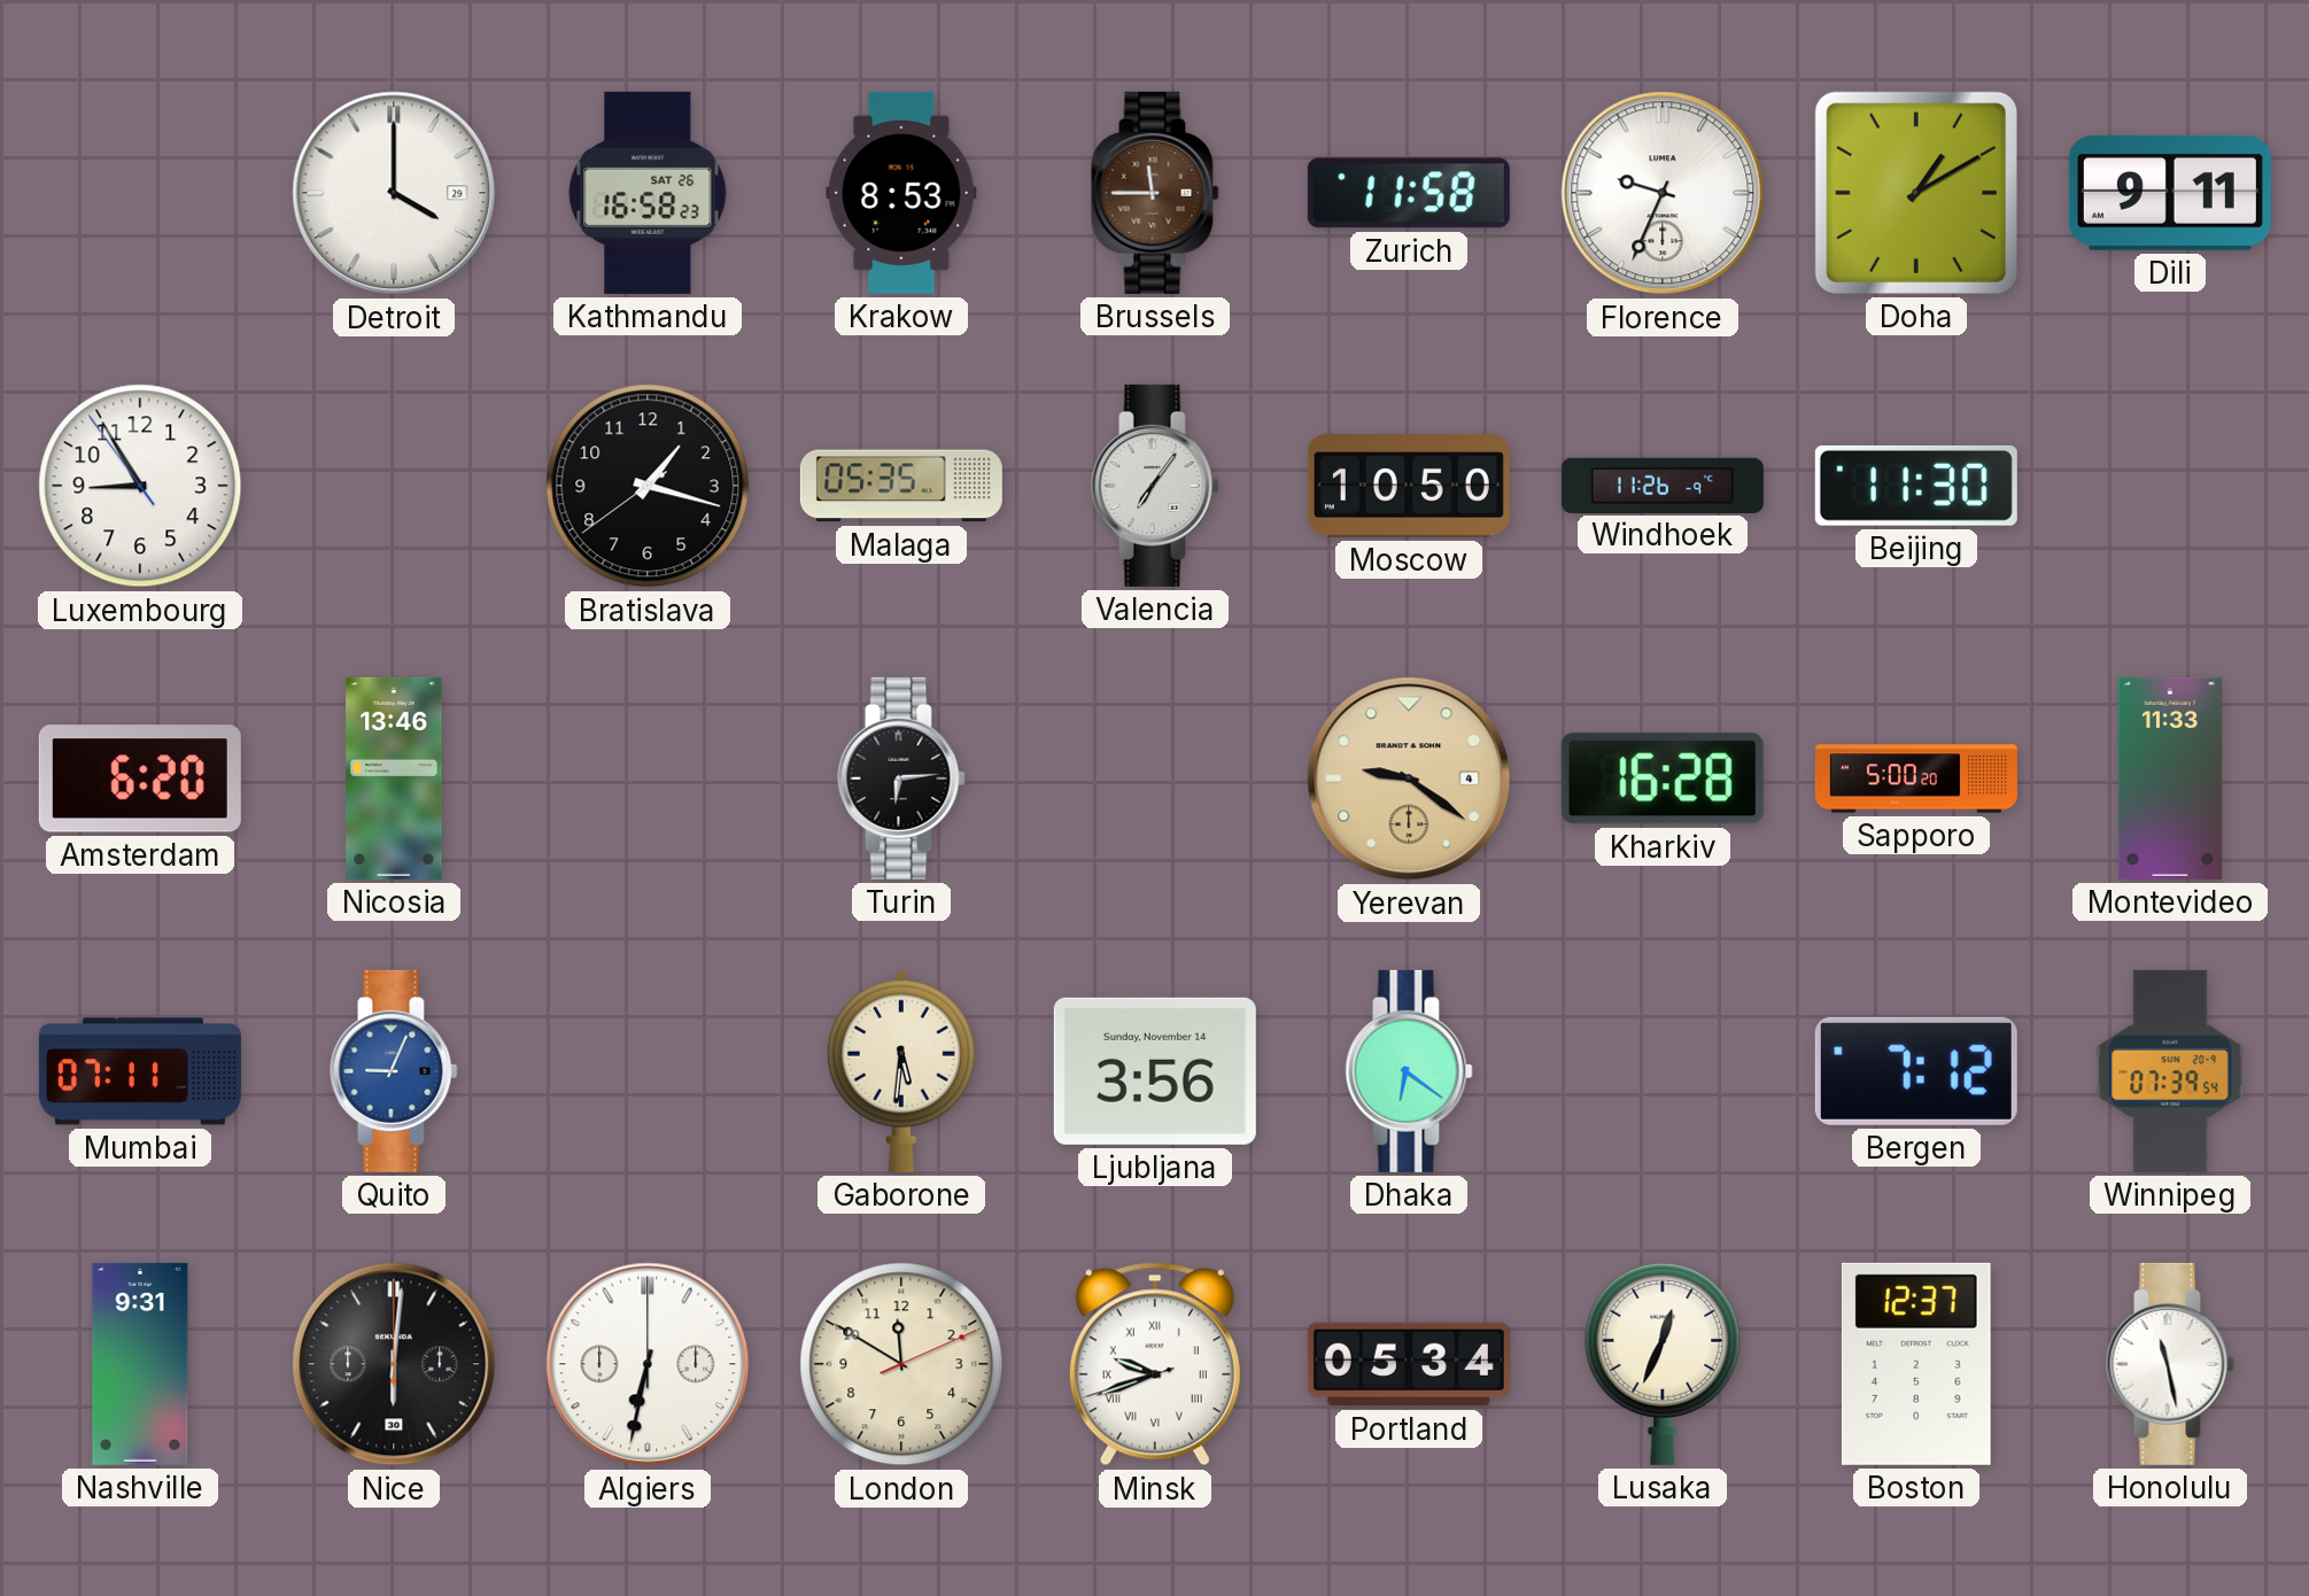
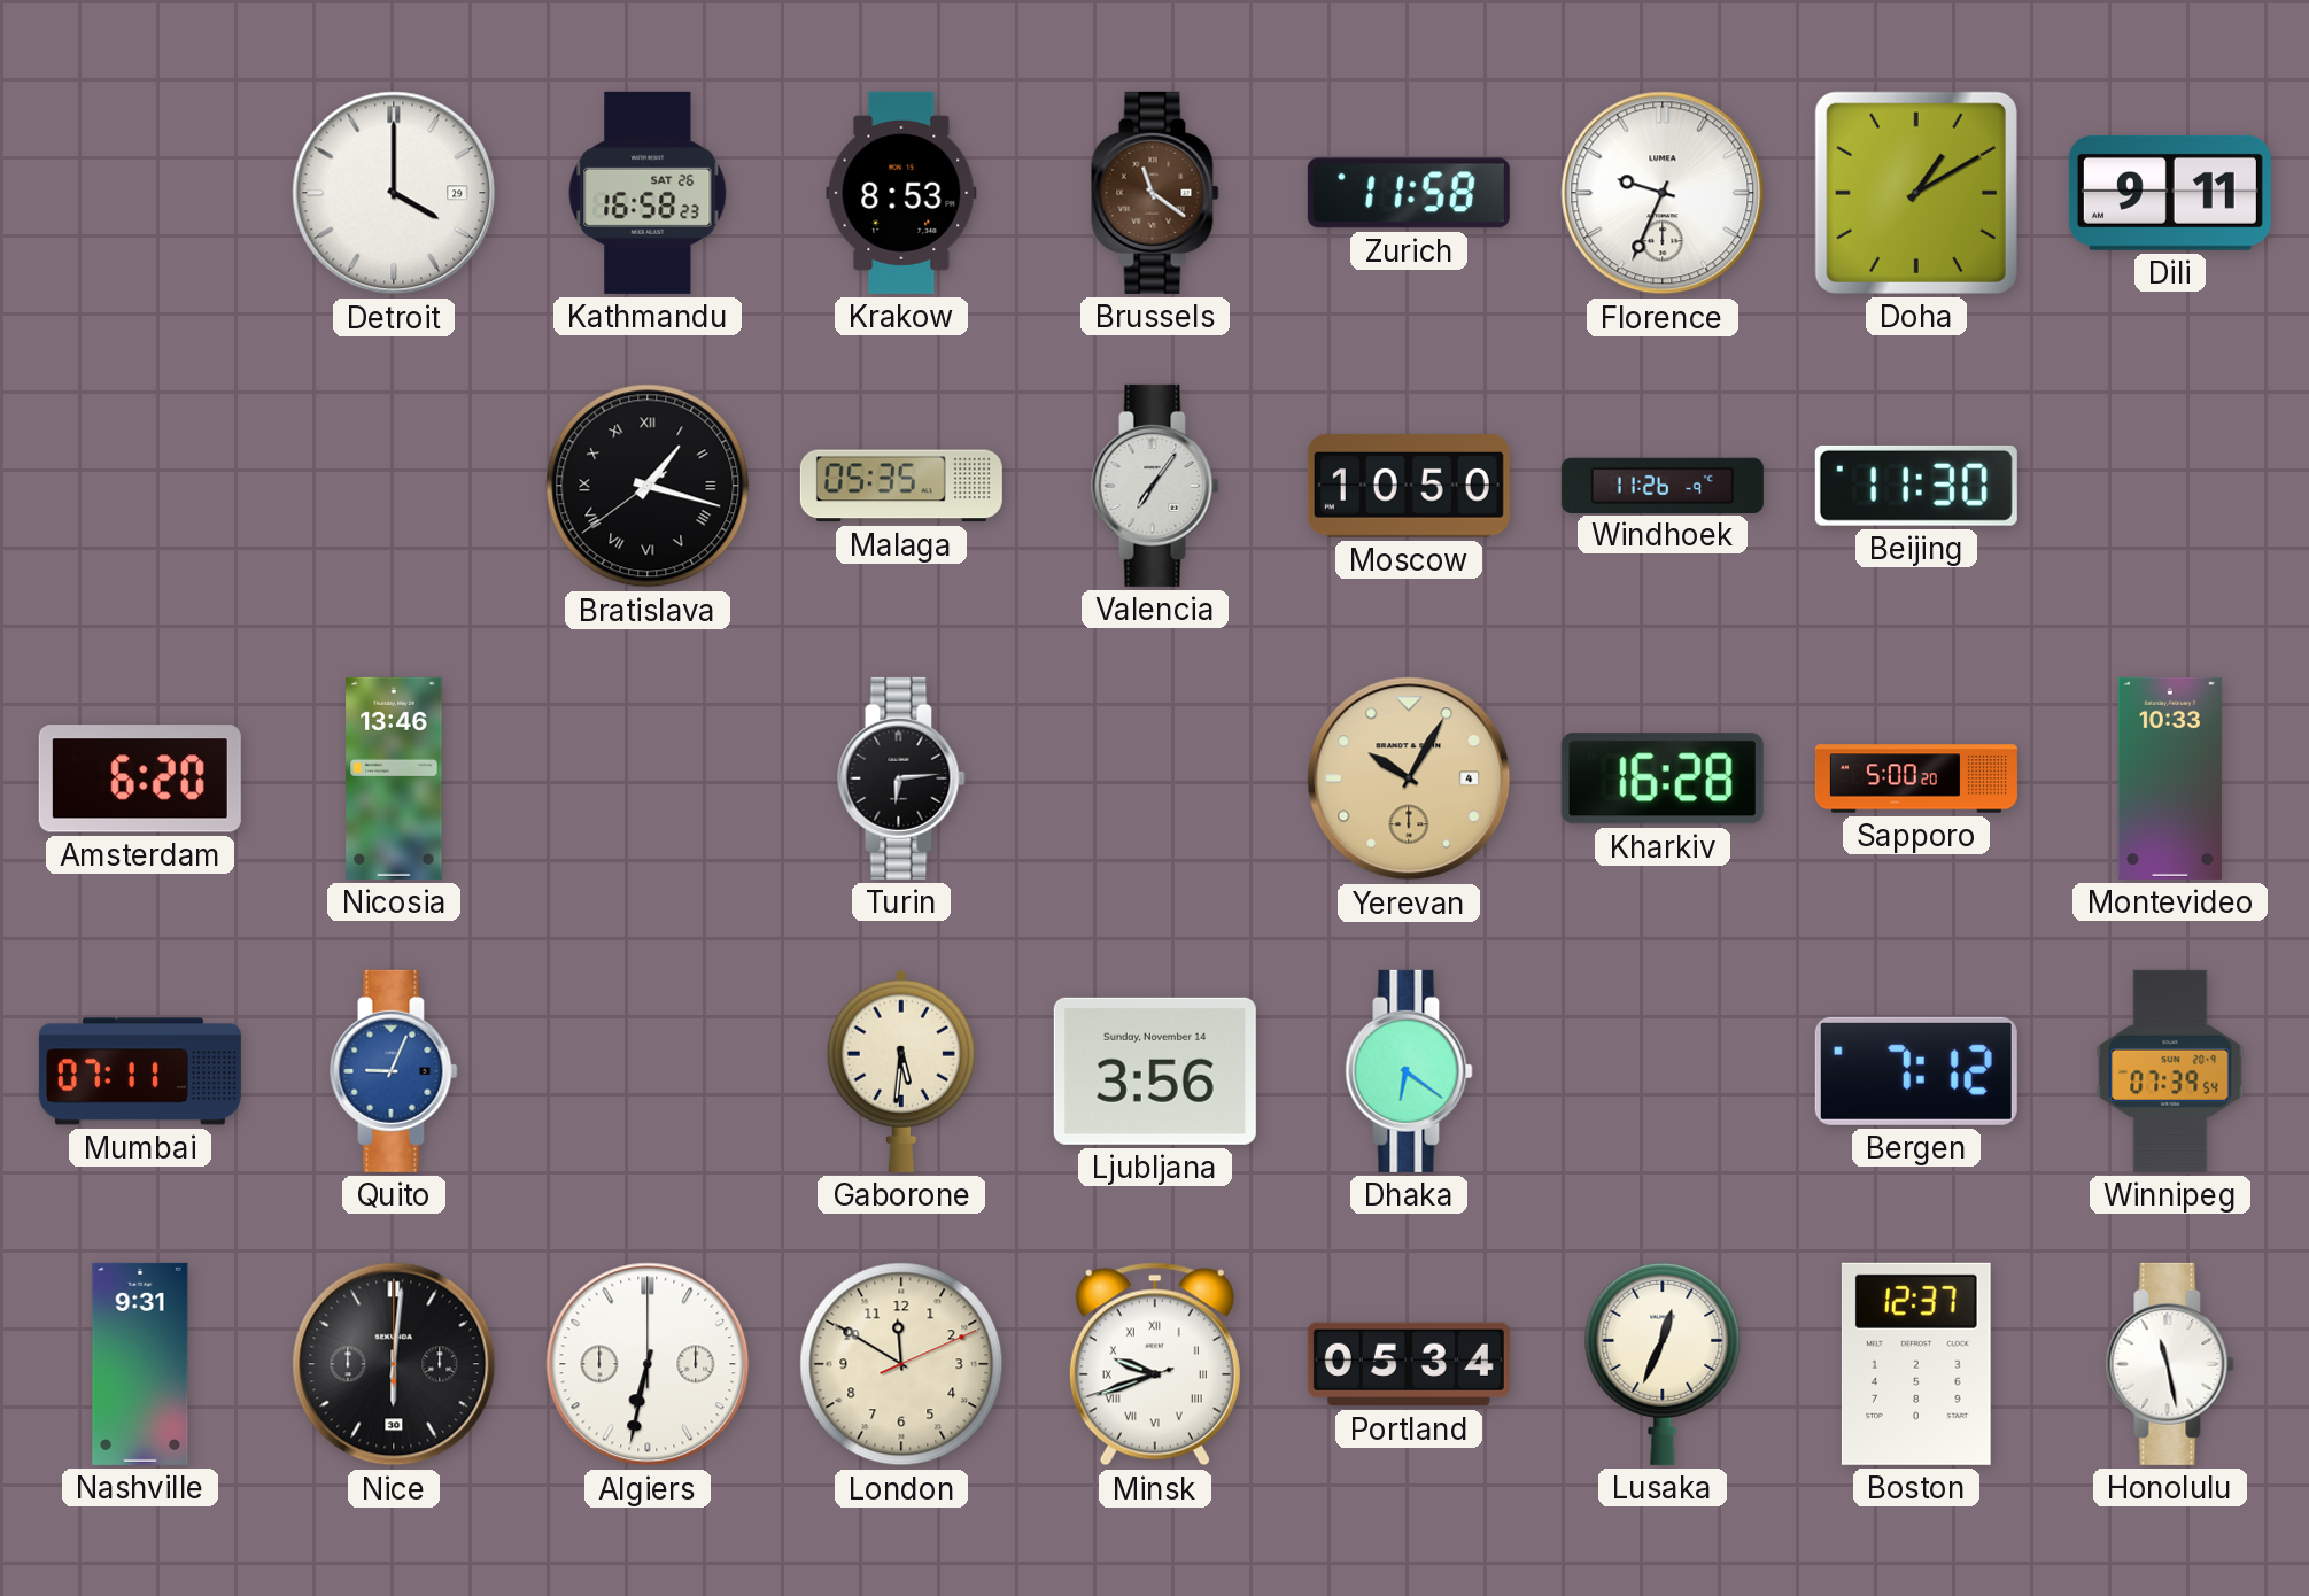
Brussels: 11:45 -> 11:21 (1155, 193)
Luxembourg: 8:54 -> none (140, 486)
Bratislava numerals: Arabic -> Roman (648, 486)
Yerevan: 9:21 -> 10:05 (1409, 778)
Montevideo: 11:33 -> 10:33 (2170, 778)
